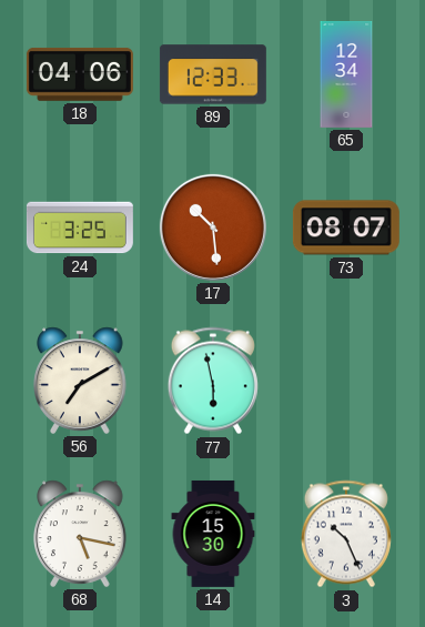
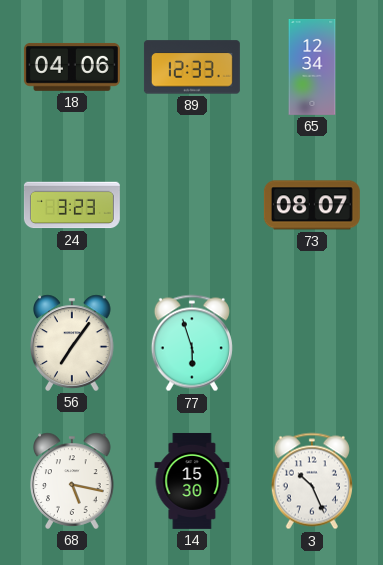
24: 3:25 -> 3:23 (72, 205)
17: 10:29 -> none (213, 227)
56: 7:10 -> 7:06 (72, 343)
77: 5:58 -> 5:57 (192, 343)
